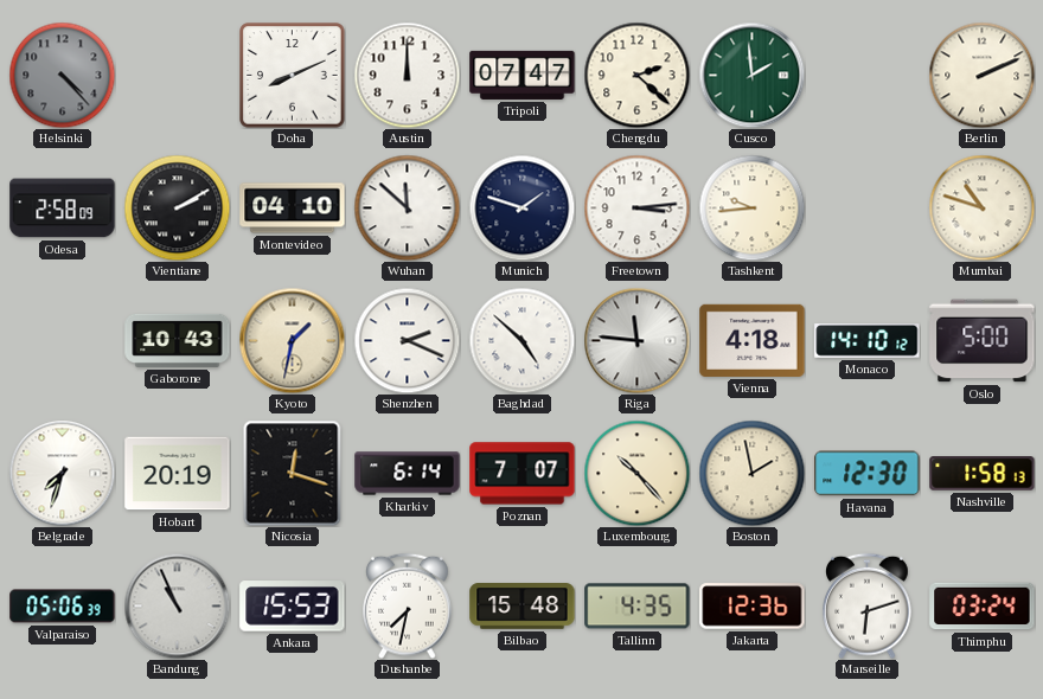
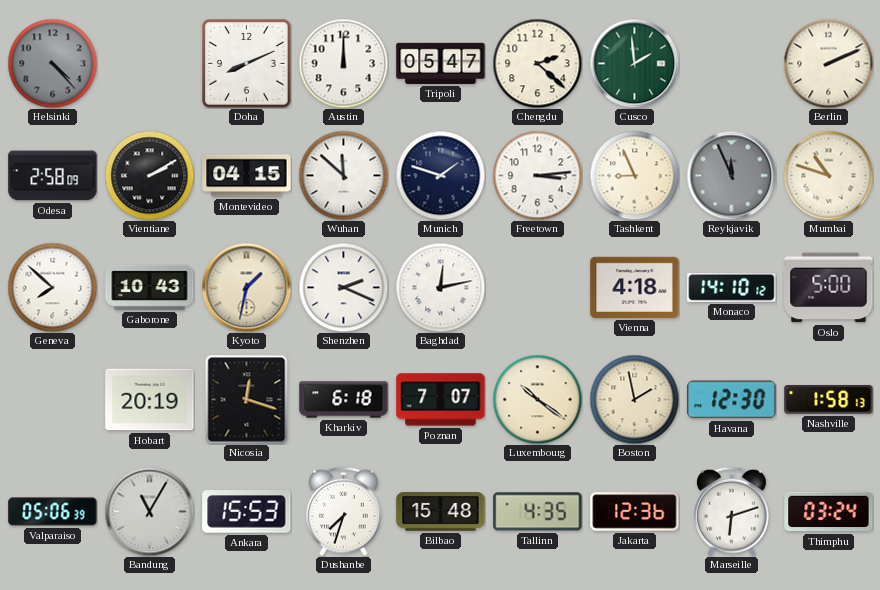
Tripoli: 07:47 -> 05:47 (441, 63)
Montevideo: 04:10 -> 04:15 (247, 176)
Tashkent: 9:44 -> 8:56 (634, 175)
Reykjavik: none -> 11:56 (731, 175)
Geneva: none -> 7:52 (52, 287)
Baghdad: 4:52 -> 12:13 (440, 287)
Riga: 11:46 -> none (636, 340)
Belgrade: 7:33 -> none (62, 473)
Kharkiv: 6:14 -> 6:18 (344, 400)
Luxembourg: 10:23 -> 10:21 (537, 399)
Bandung: 10:56 -> 11:05 (149, 511)
Dushanbe: 7:32 -> 7:33 (344, 511)
